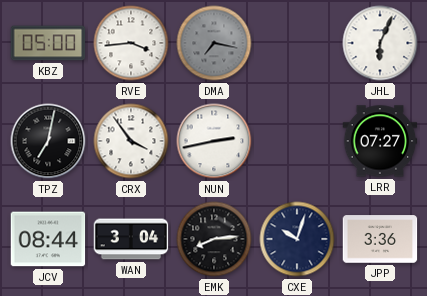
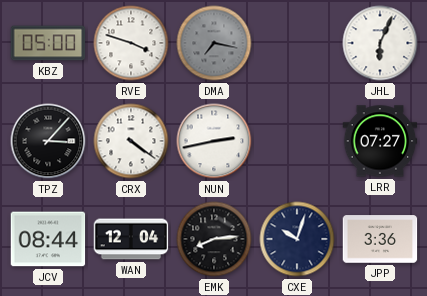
RVE: 3:44 -> 3:48 (131, 43)
TPZ: 7:02 -> 3:07 (48, 141)
CRX: 3:54 -> 4:21 (131, 141)
WAN: 3:04 -> 12:04 (131, 239)
